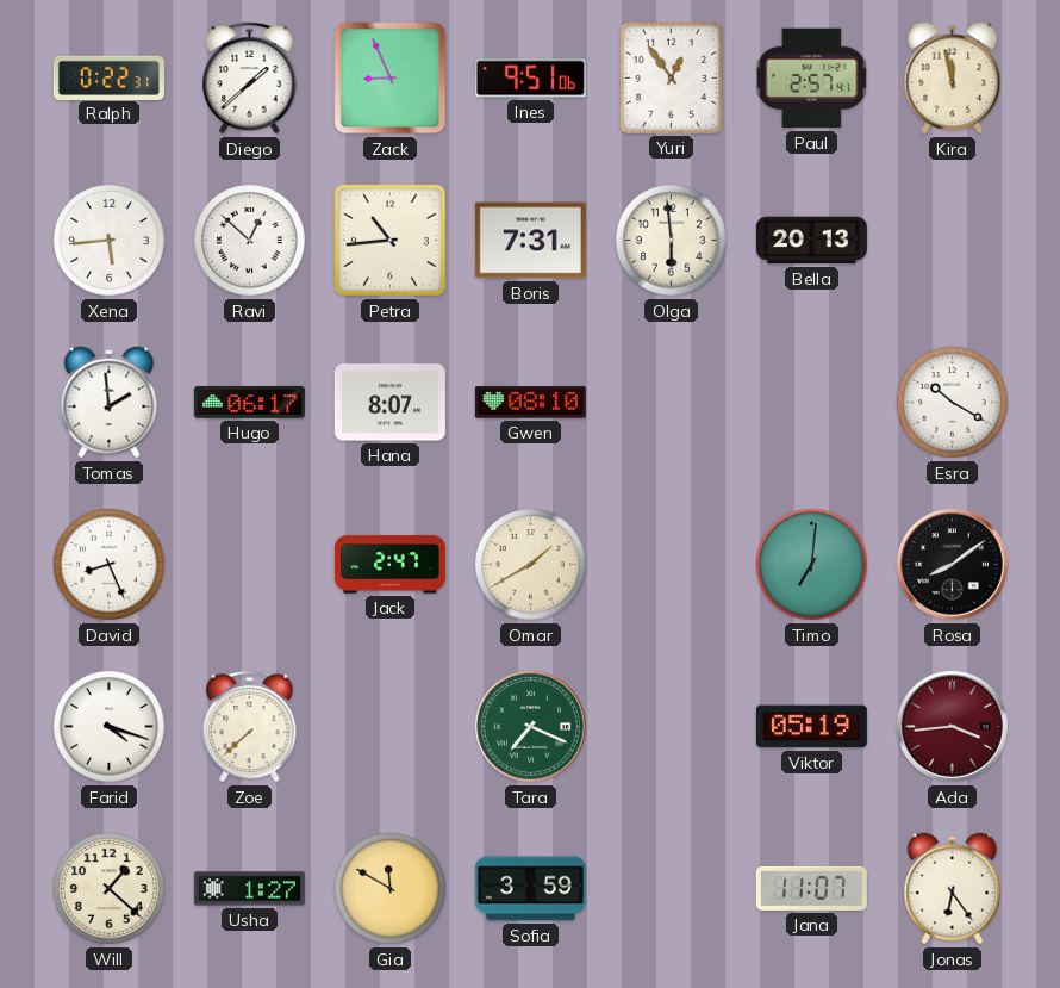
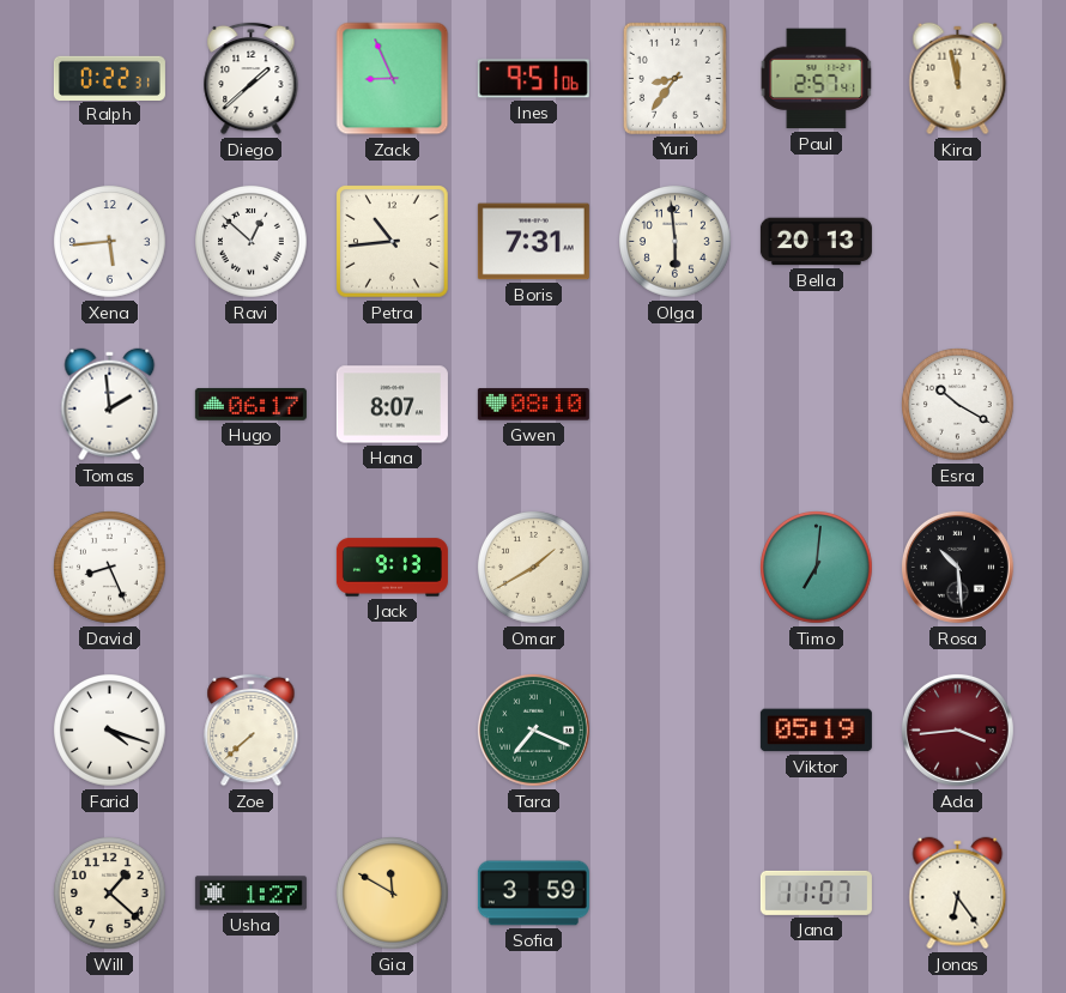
Yuri: 12:54 -> 8:36 (674, 78)
Jack: 2:47 -> 9:13 (392, 568)
Rosa: 8:09 -> 10:29 (957, 567)
